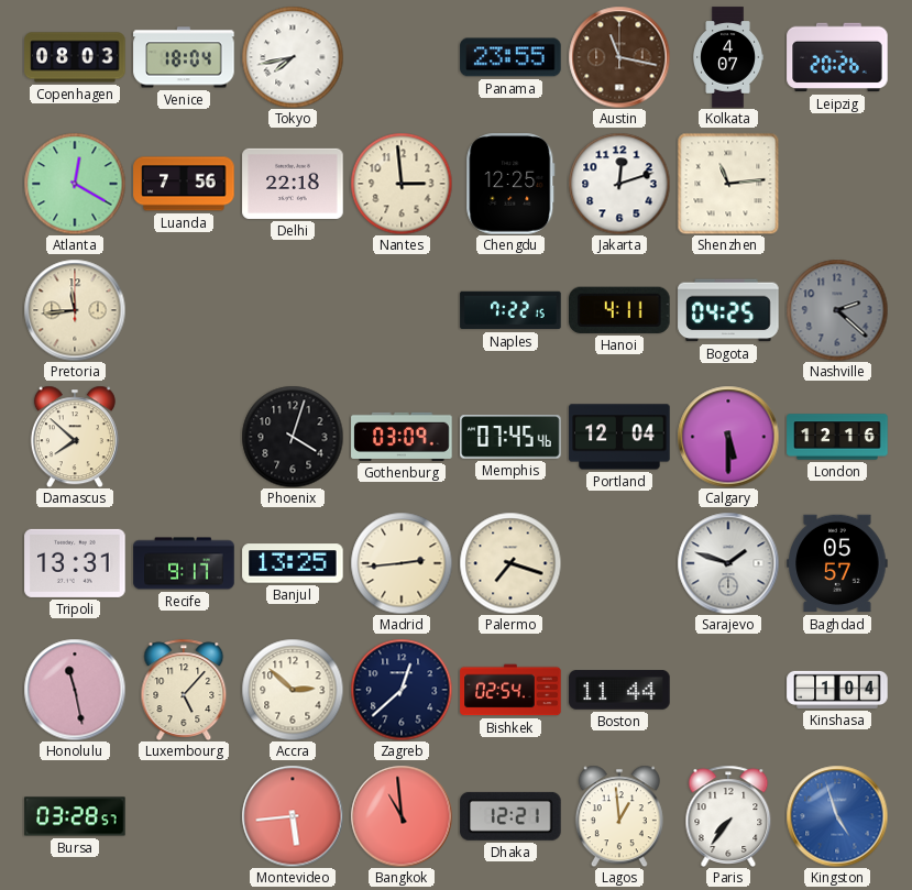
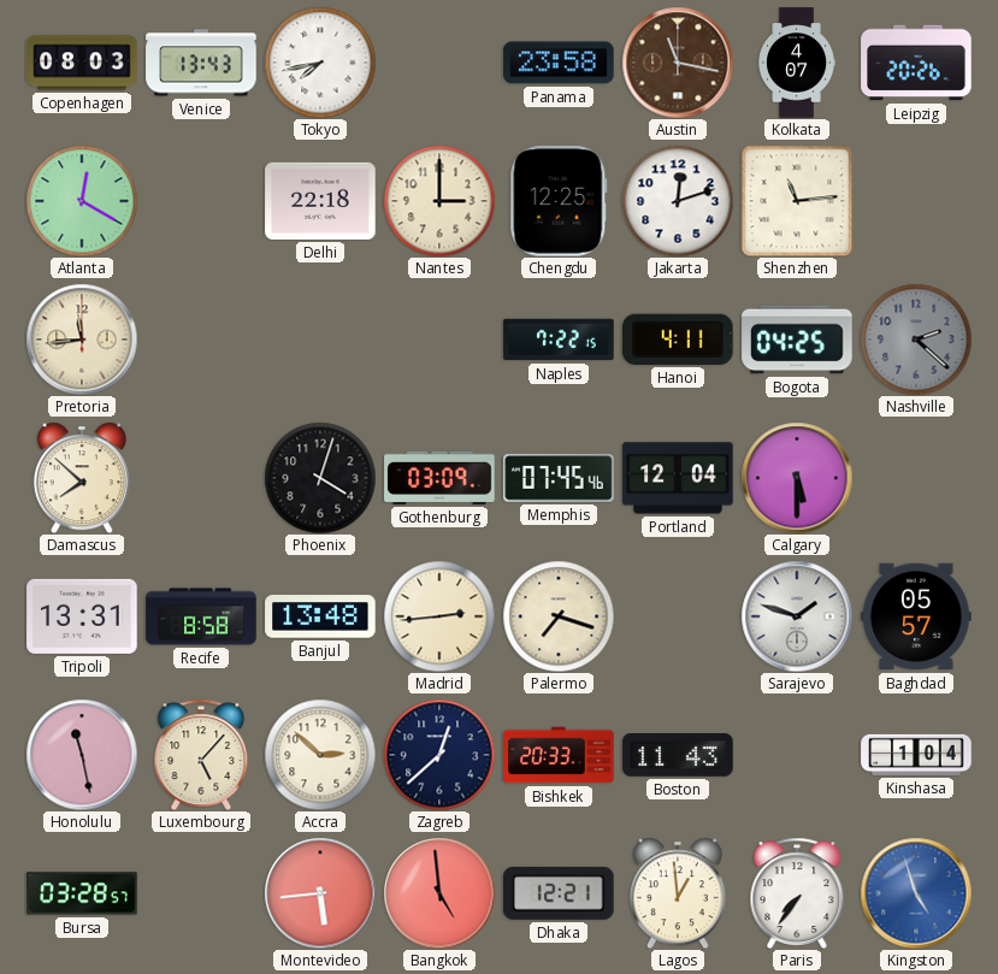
Venice: 18:04 -> 13:43 (201, 63)
Panama: 23:55 -> 23:58 (559, 63)
Luanda: 7:56 -> none (184, 184)
Nantes: 2:59 -> 3:00 (439, 201)
London: 12:16 -> none (837, 437)
Recife: 9:17 -> 8:58 (201, 616)
Banjul: 13:25 -> 13:48 (320, 616)
Bishkek: 02:54 -> 20:33 (559, 755)
Boston: 11:44 -> 11:43 (678, 756)
Bangkok: 10:59 -> 4:59 (439, 893)
